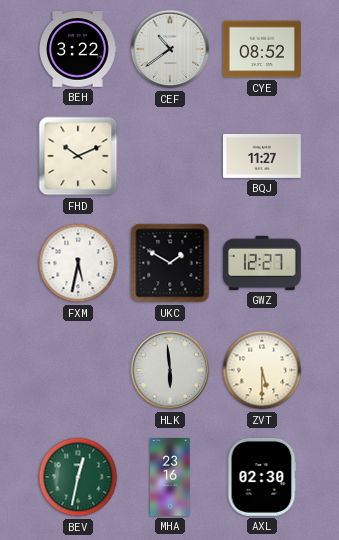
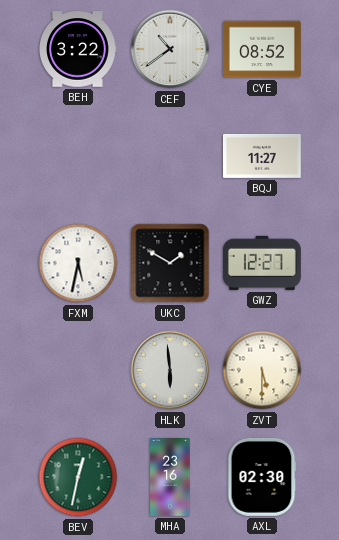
FHD: 10:11 -> none (78, 156)
